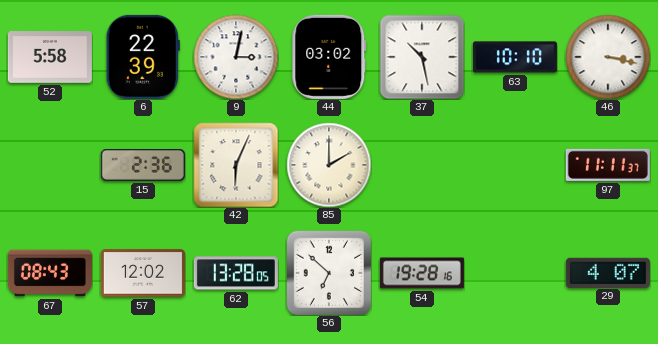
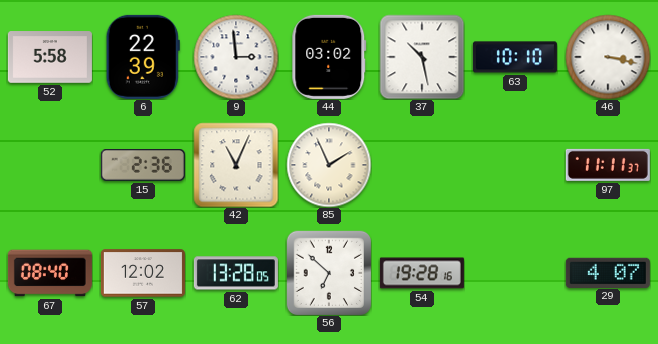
9: 3:02 -> 2:59 (236, 57)
42: 6:04 -> 11:04 (236, 165)
85: 2:00 -> 1:56 (329, 165)
67: 08:43 -> 08:40 (50, 273)
